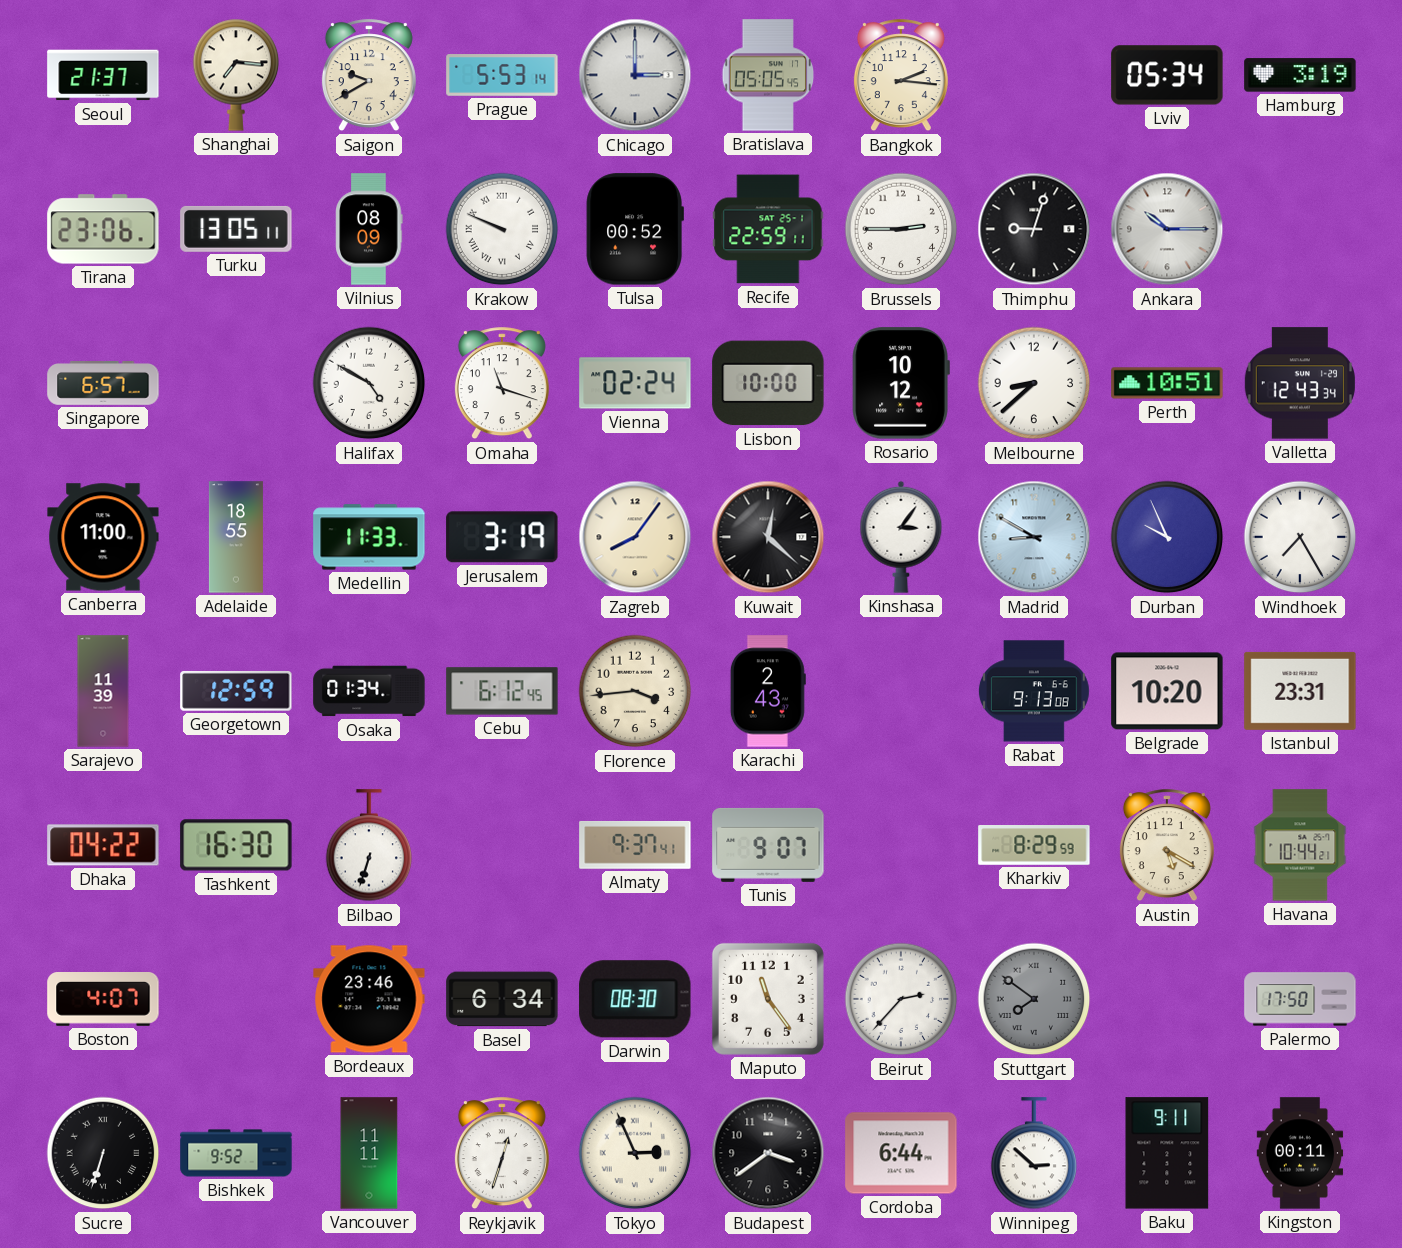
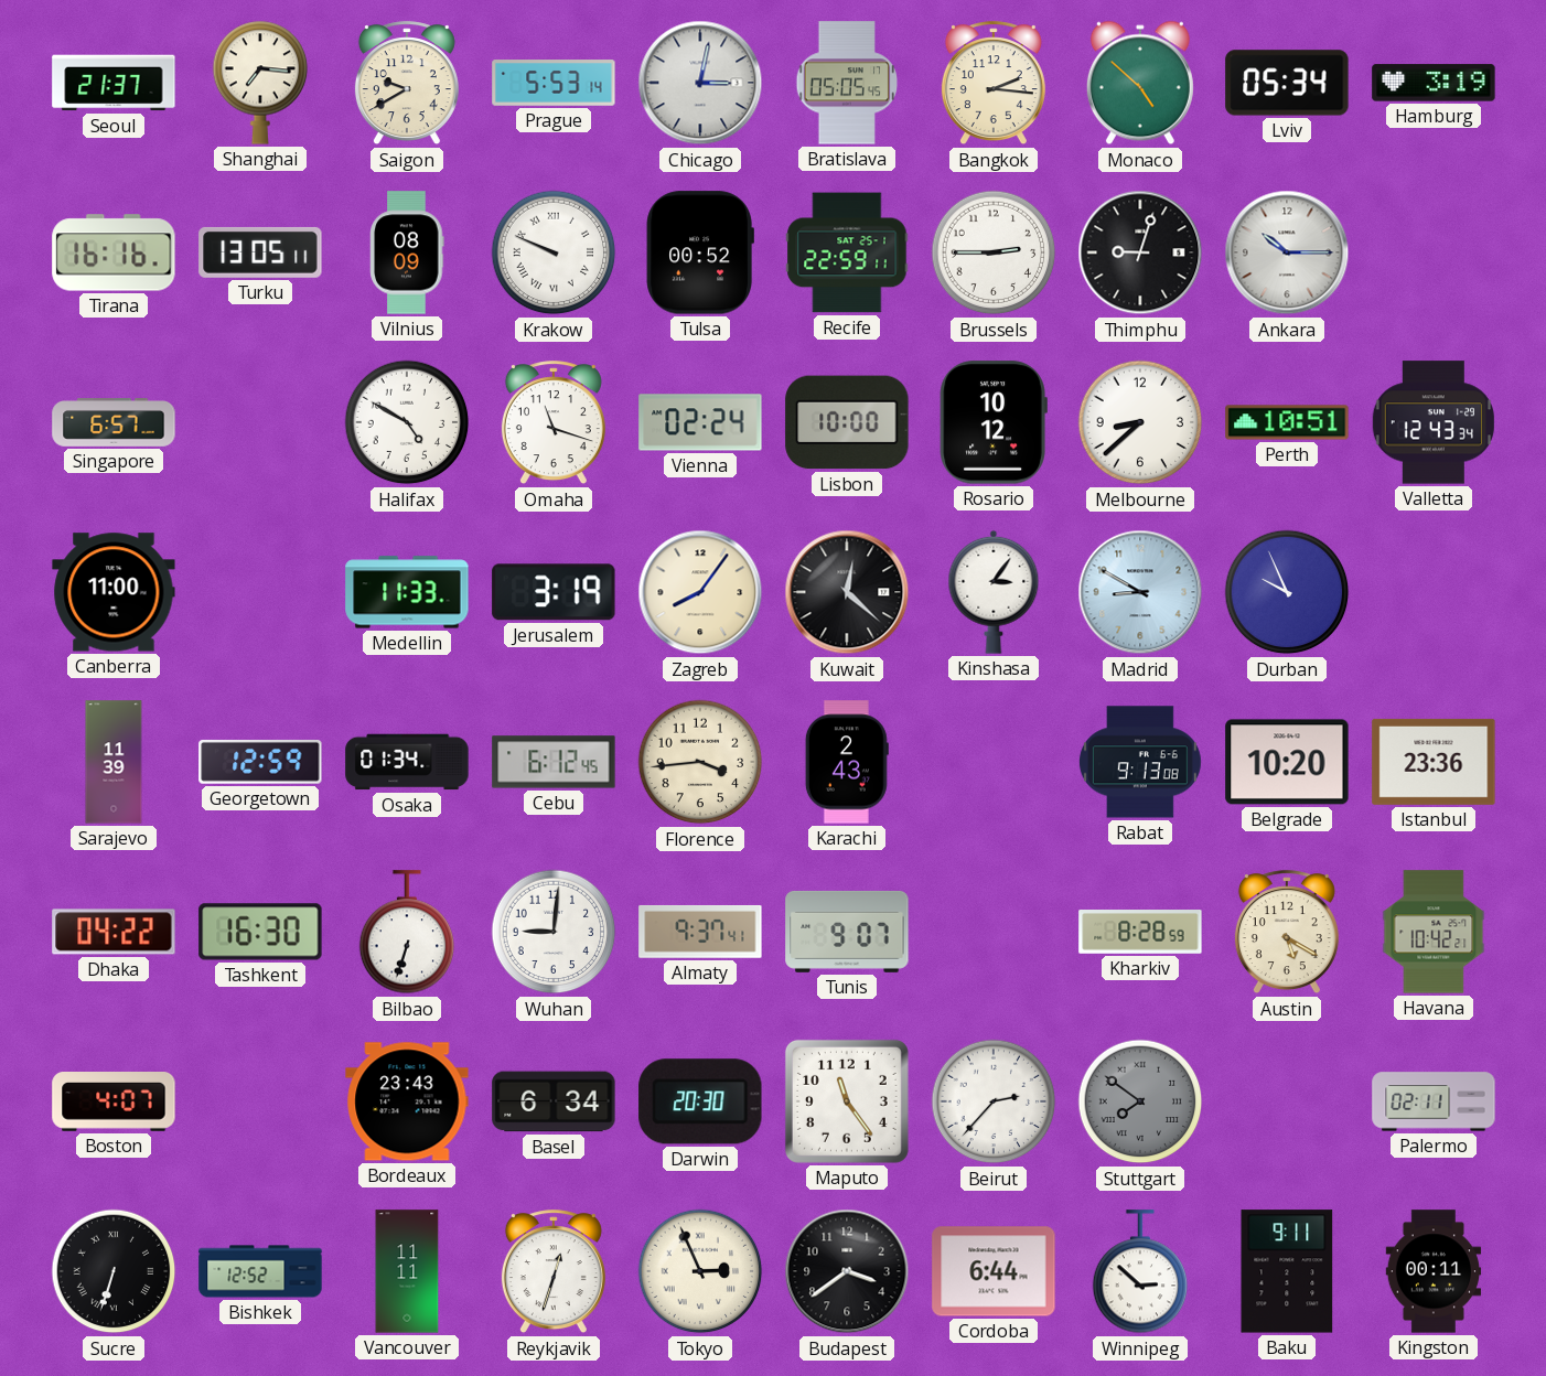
Chicago: 3:00 -> 3:02 (700, 83)
Monaco: none -> 4:52 (1140, 83)
Tirana: 23:06 -> 16:16 (114, 252)
Adelaide: 18:55 -> none (236, 537)
Windhoek: 7:25 -> none (1300, 537)
Istanbul: 23:31 -> 23:36 (1434, 762)
Wuhan: none -> 9:01 (554, 932)
Kharkiv: 8:29 -> 8:28 (1140, 933)
Havana: 10:44 -> 10:42 (1434, 932)
Bordeaux: 23:46 -> 23:43 (407, 1101)
Darwin: 08:30 -> 20:30 (700, 1101)
Palermo: 17:50 -> 02:11 (1434, 1101)
Bishkek: 9:52 -> 12:52 (260, 1271)
